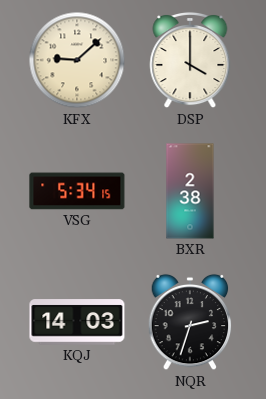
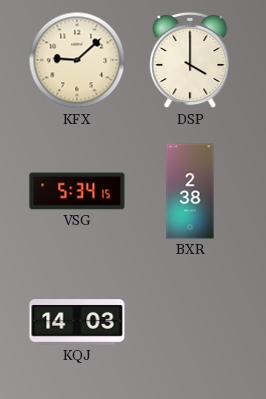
NQR: 2:33 -> none (190, 322)
